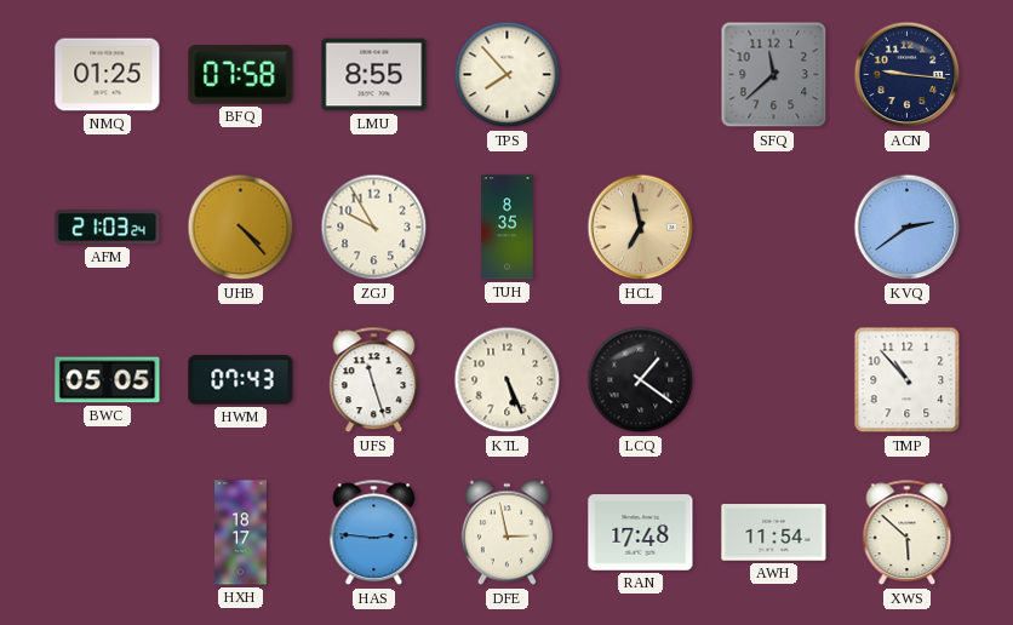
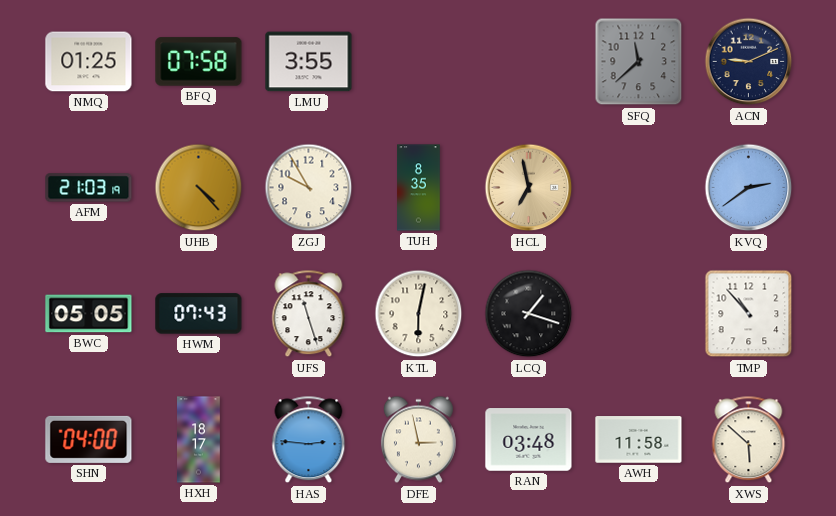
LMU: 8:55 -> 3:55 (309, 62)
TPS: 7:53 -> none (508, 75)
ACN: 9:16 -> 9:11 (749, 62)
AFM: 21:03:24 -> 21:03:19 (89, 188)
KTL: 5:26 -> 6:02 (419, 314)
LCQ: 1:21 -> 1:18 (529, 314)
SHN: none -> 04:00 (89, 439)
RAN: 17:48 -> 03:48 (529, 440)
AWH: 11:54 -> 11:58 (639, 440)
